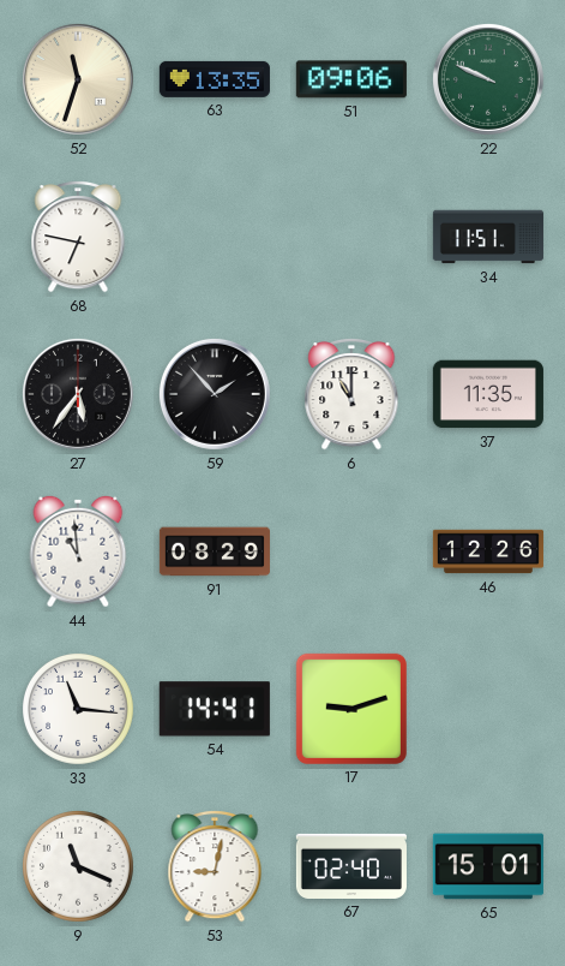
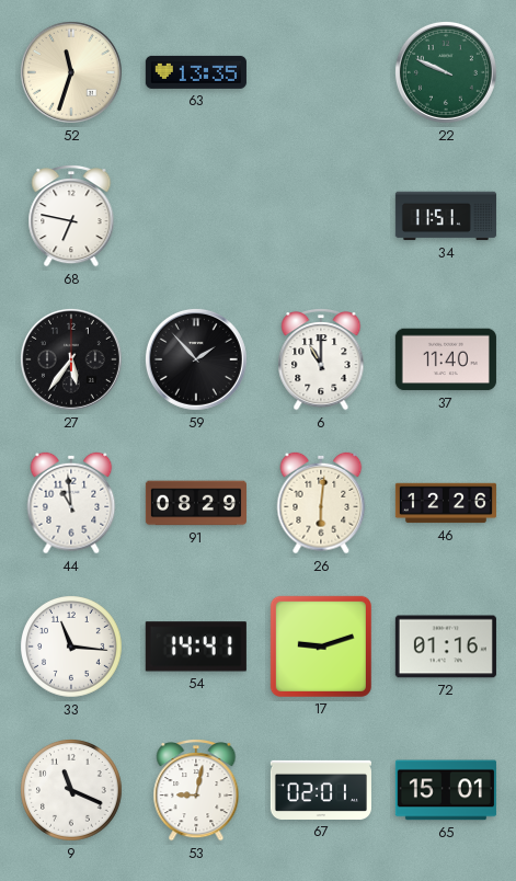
51: 09:06 -> none (351, 79)
37: 11:35 -> 11:40 (446, 359)
26: none -> 6:01 (321, 503)
72: none -> 01:16 (446, 647)
67: 02:40 -> 02:01 (321, 790)
